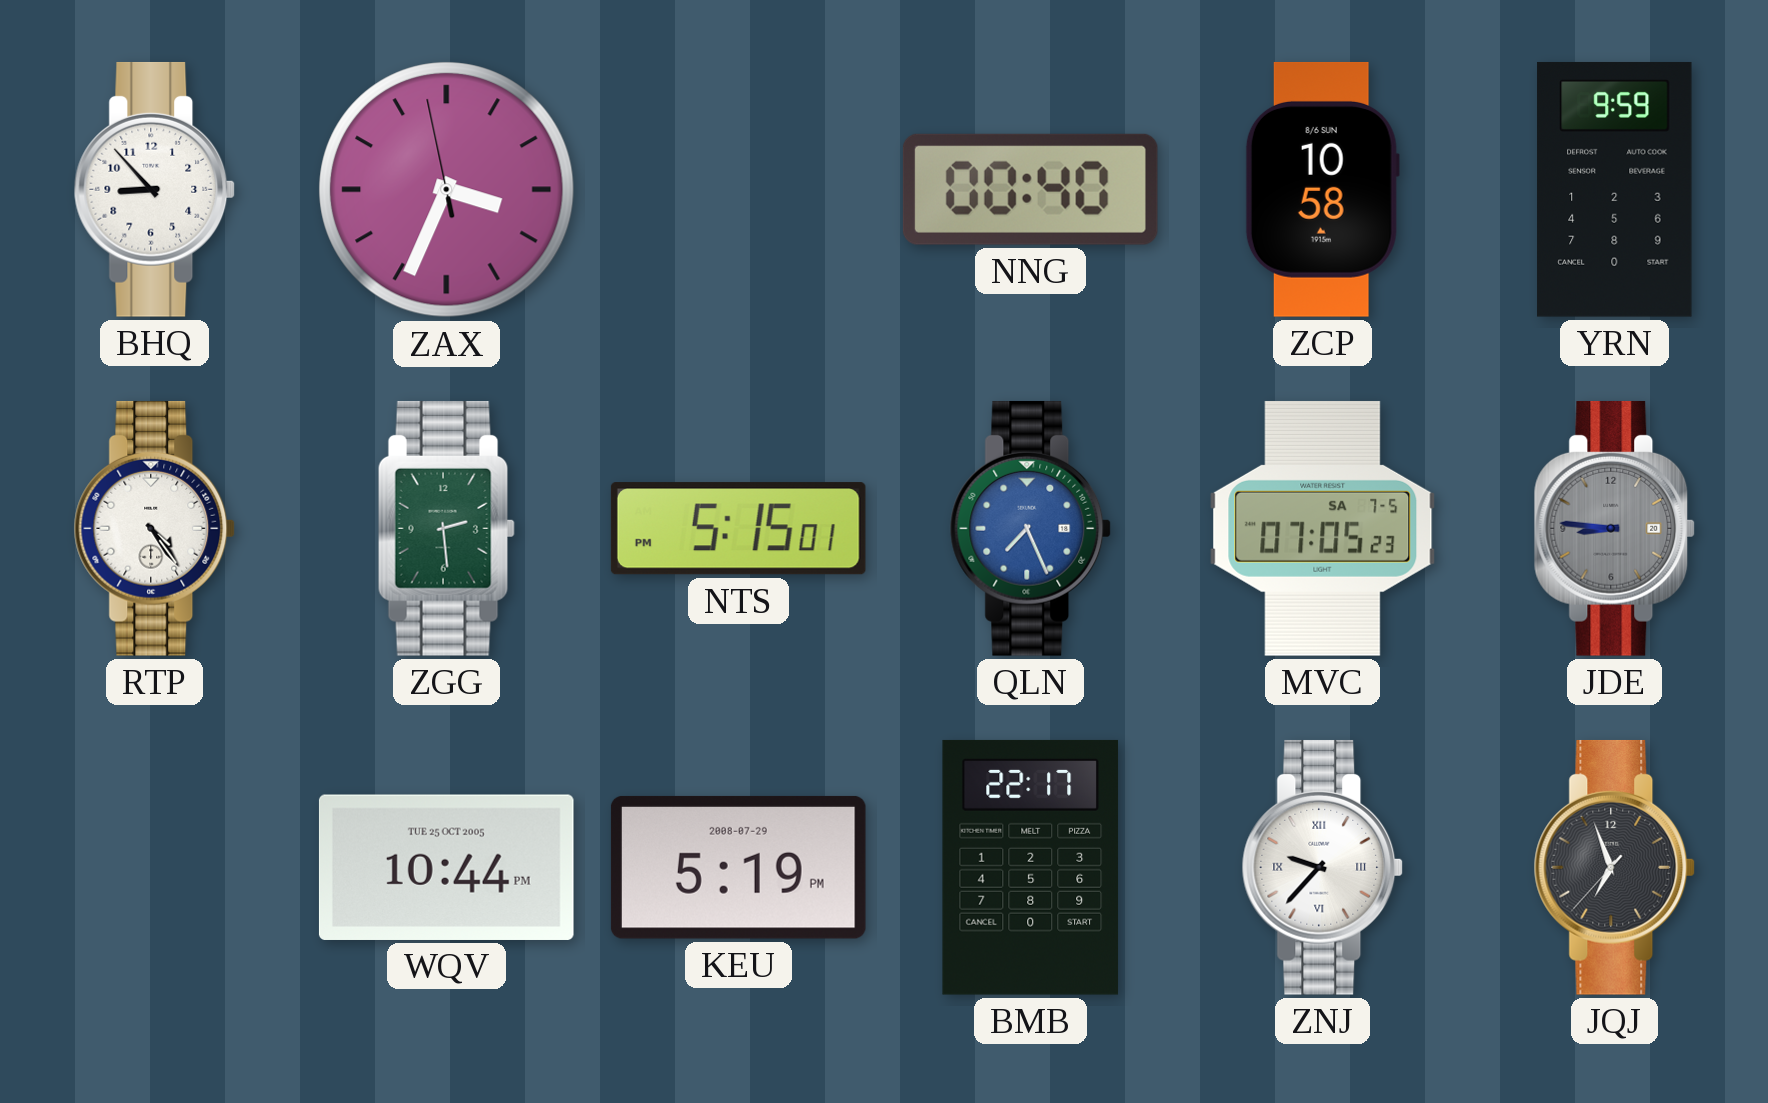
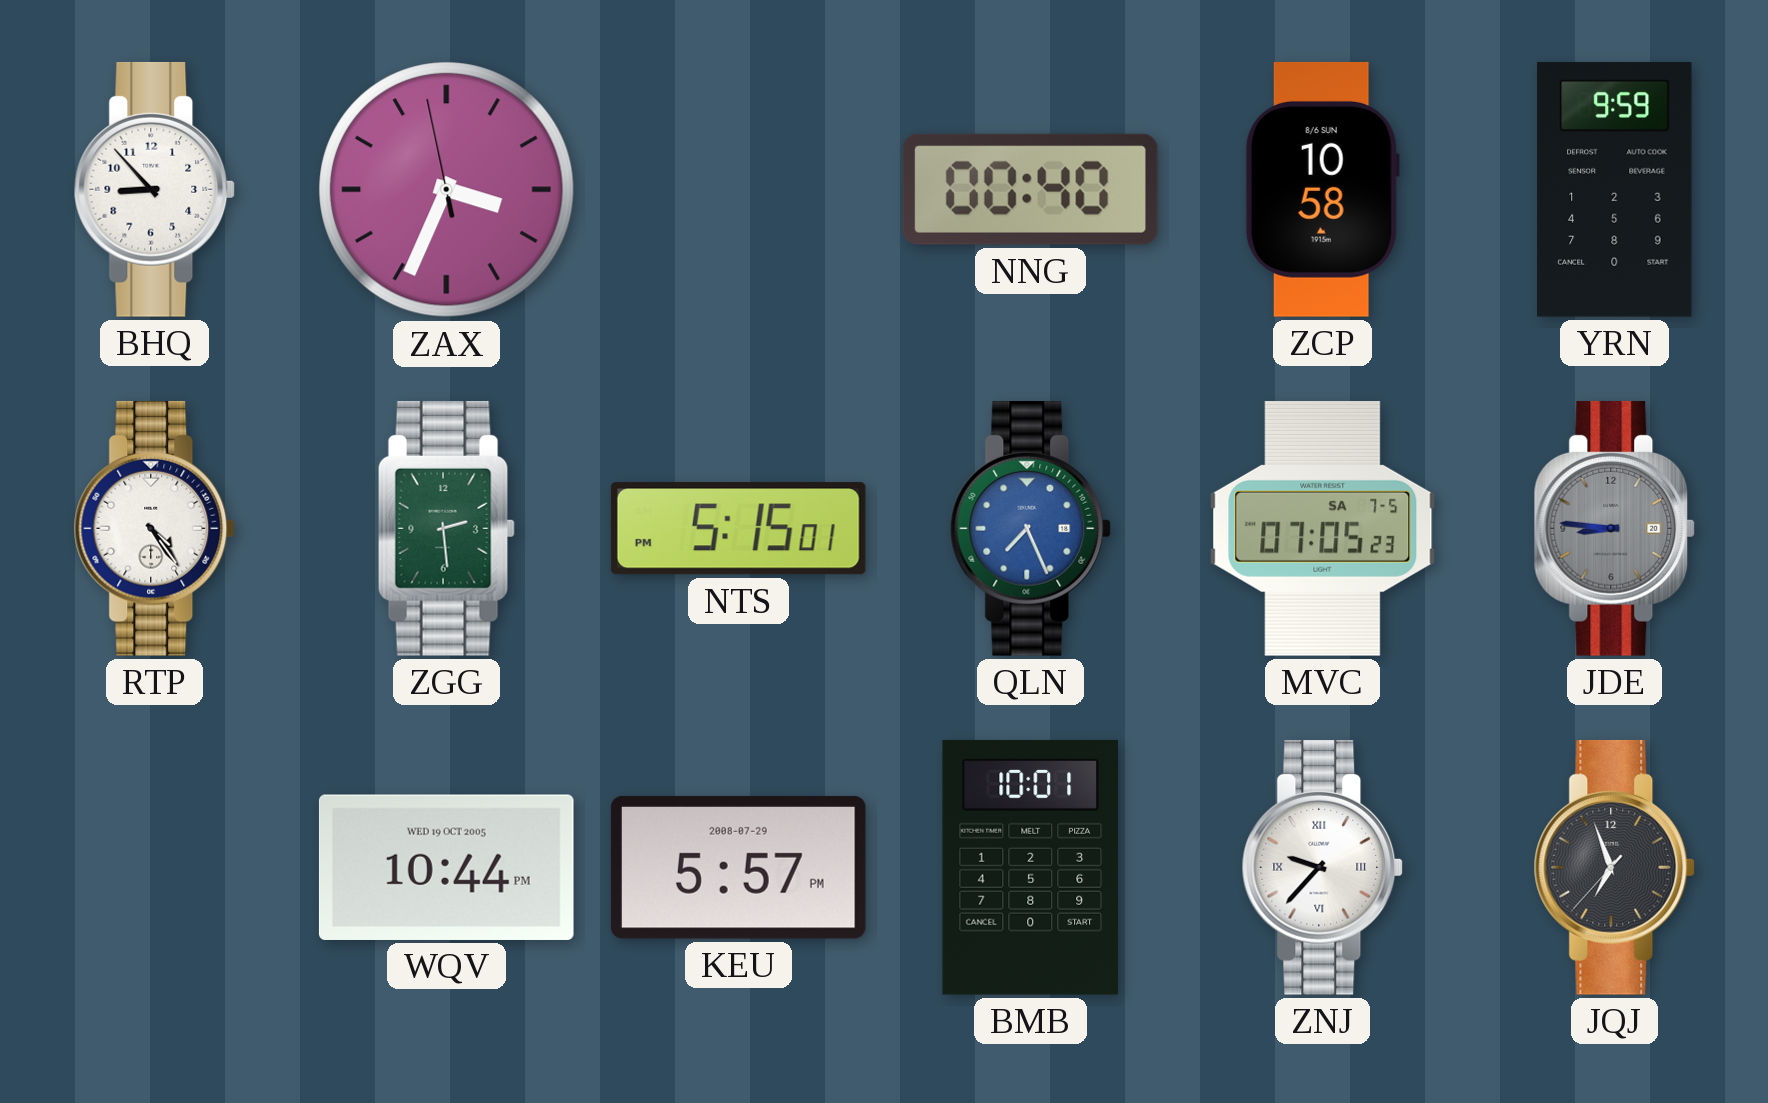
WQV date: TUE 25 OCT 2005 -> WED 19 OCT 2005 (446, 867)
KEU: 5:19 -> 5:57 (738, 867)
BMB: 22:17 -> 10:01 (1031, 867)
